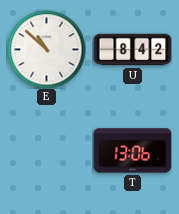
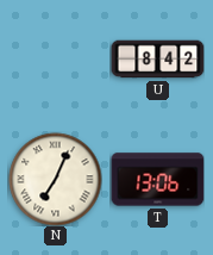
E: 10:52 -> none (46, 49)
N: none -> 7:04 (55, 179)
